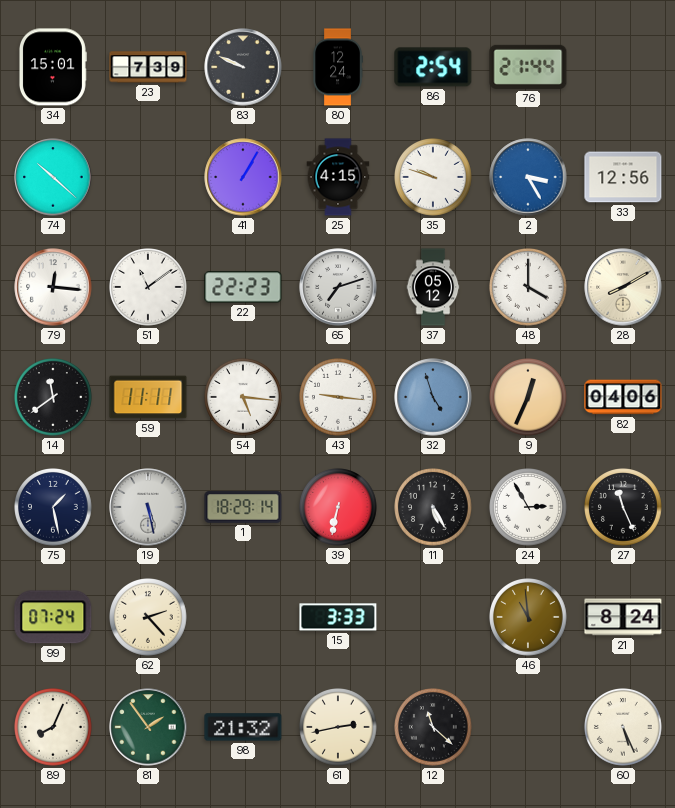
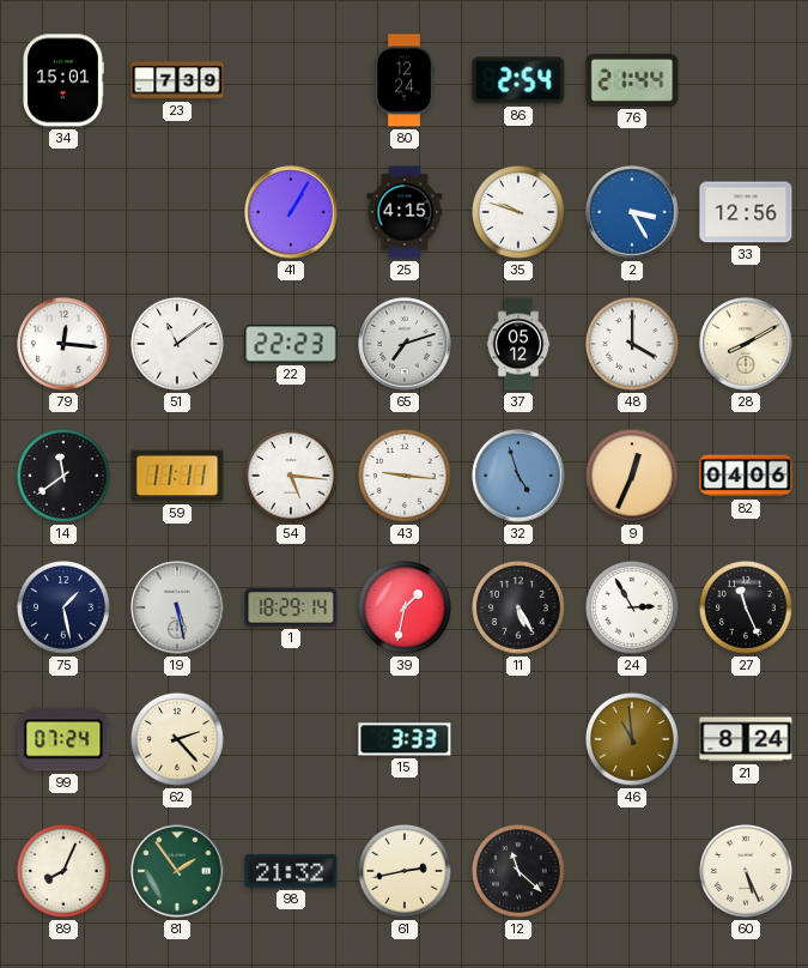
83: 9:49 -> none (243, 67)
74: 10:22 -> none (53, 177)
39: 6:32 -> 1:32 (406, 609)
